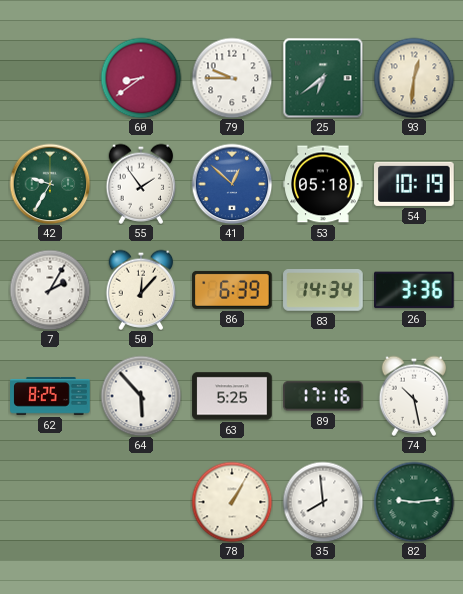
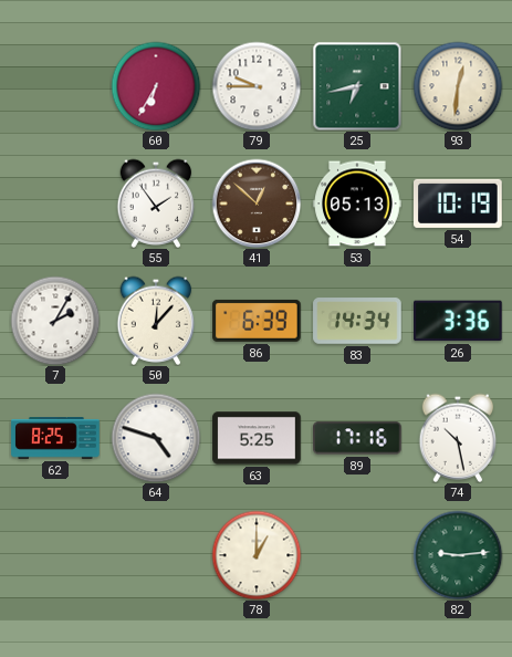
60: 8:39 -> 6:35 (156, 86)
25: 6:39 -> 6:43 (357, 86)
42: 9:35 -> none (50, 184)
41 dial: blue -> brown (257, 204)
53: 05:18 -> 05:13 (357, 204)
64: 5:53 -> 4:48 (156, 438)
78: 1:05 -> 1:00 (257, 555)
35: 7:59 -> none (323, 502)
